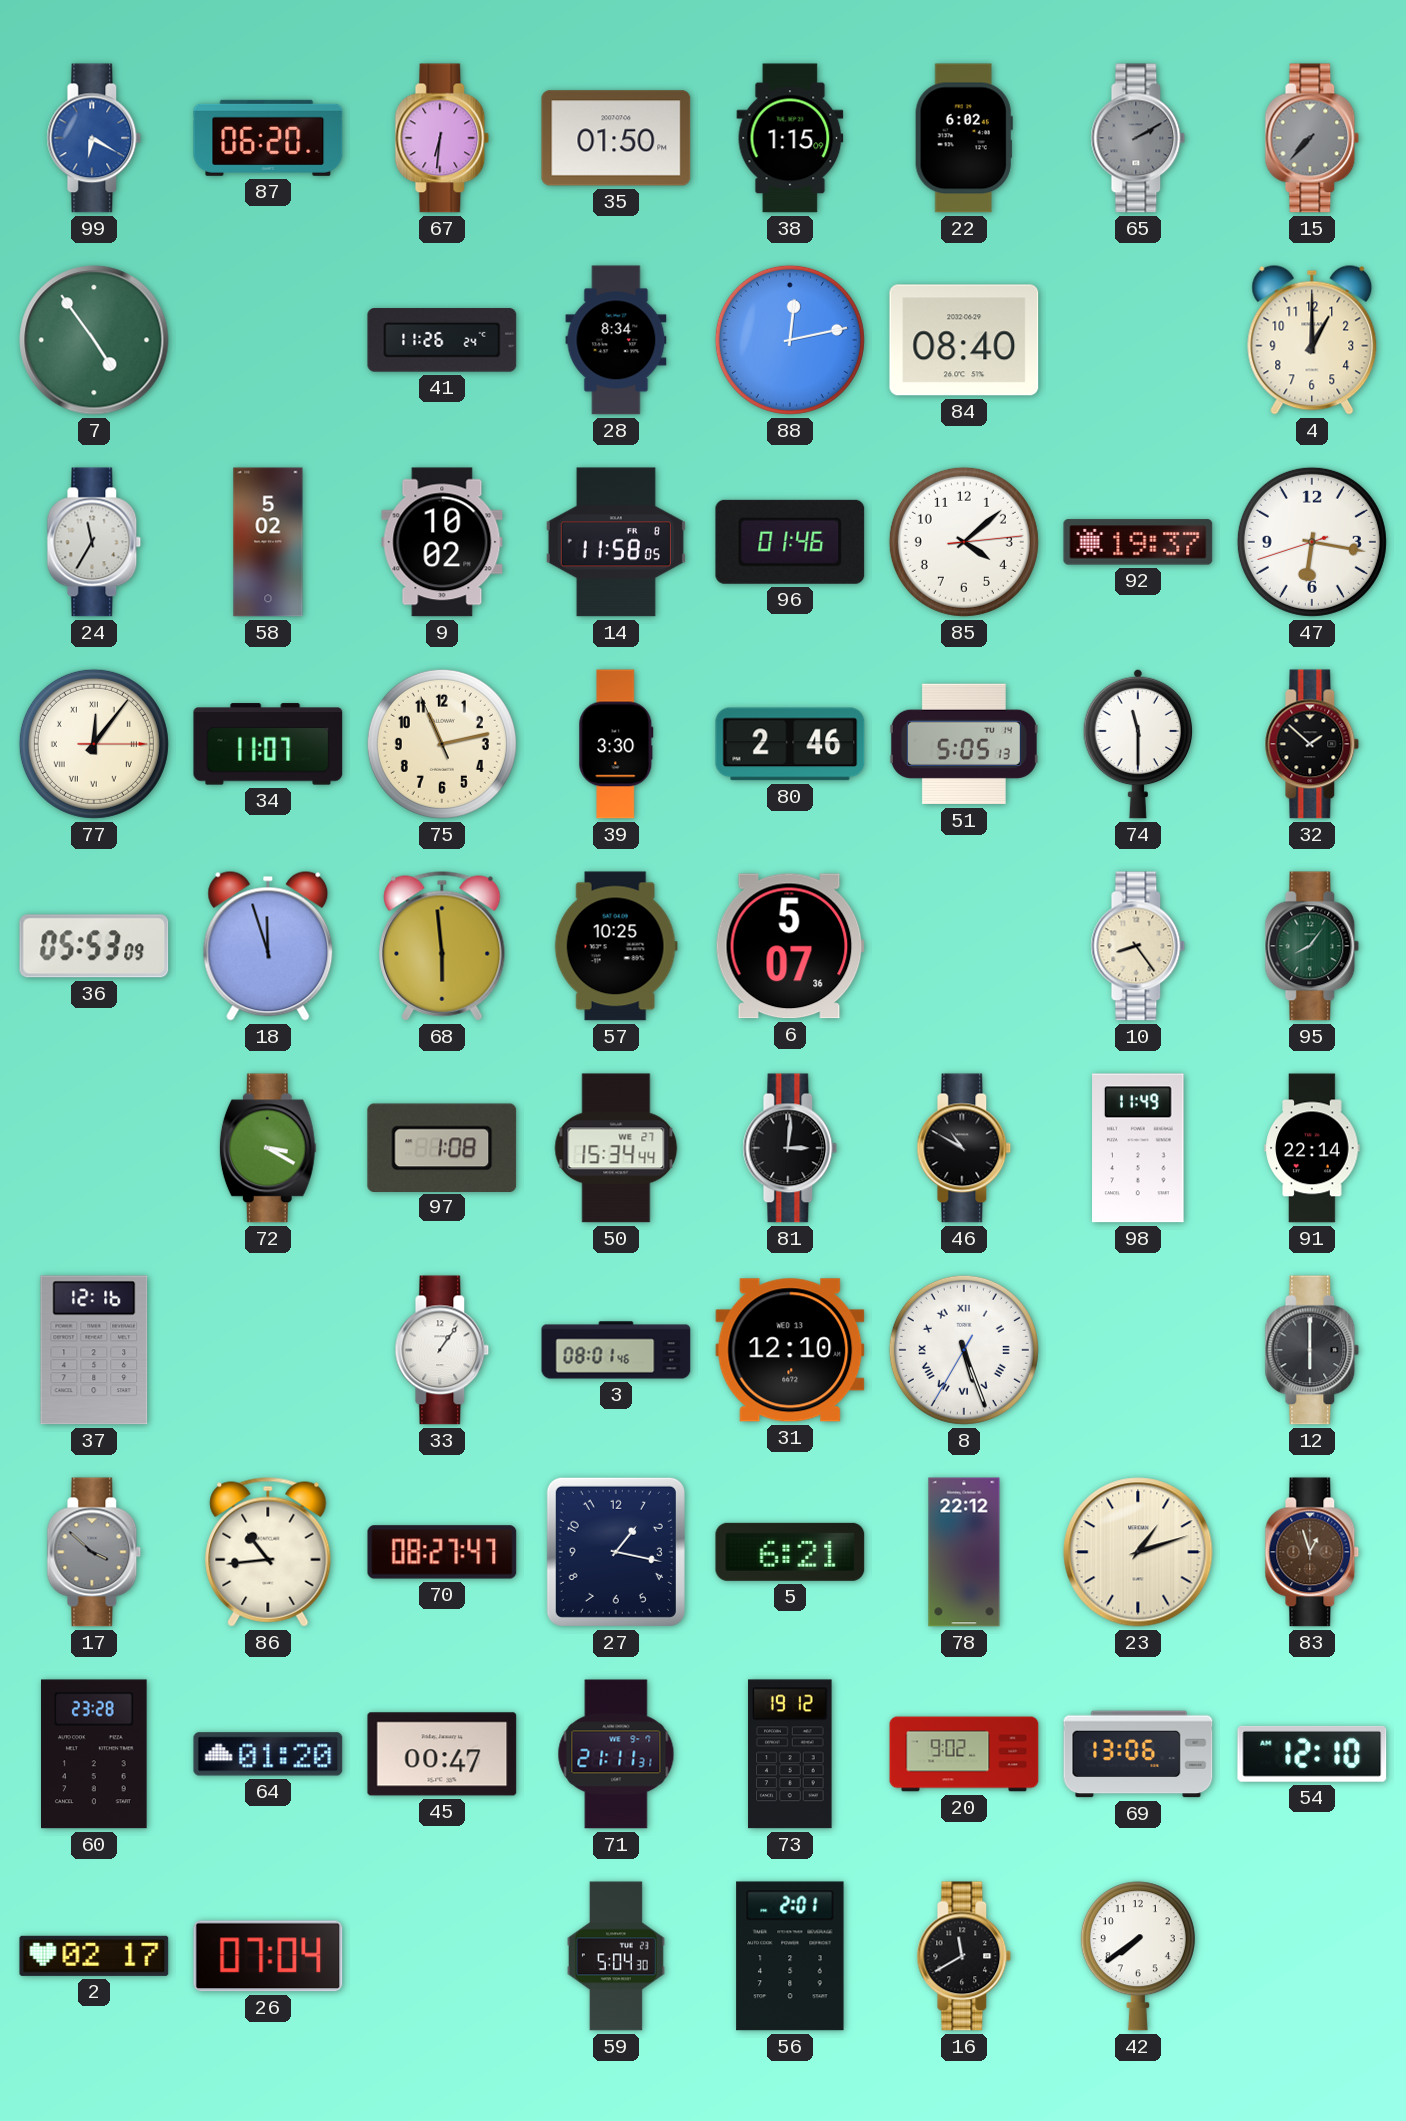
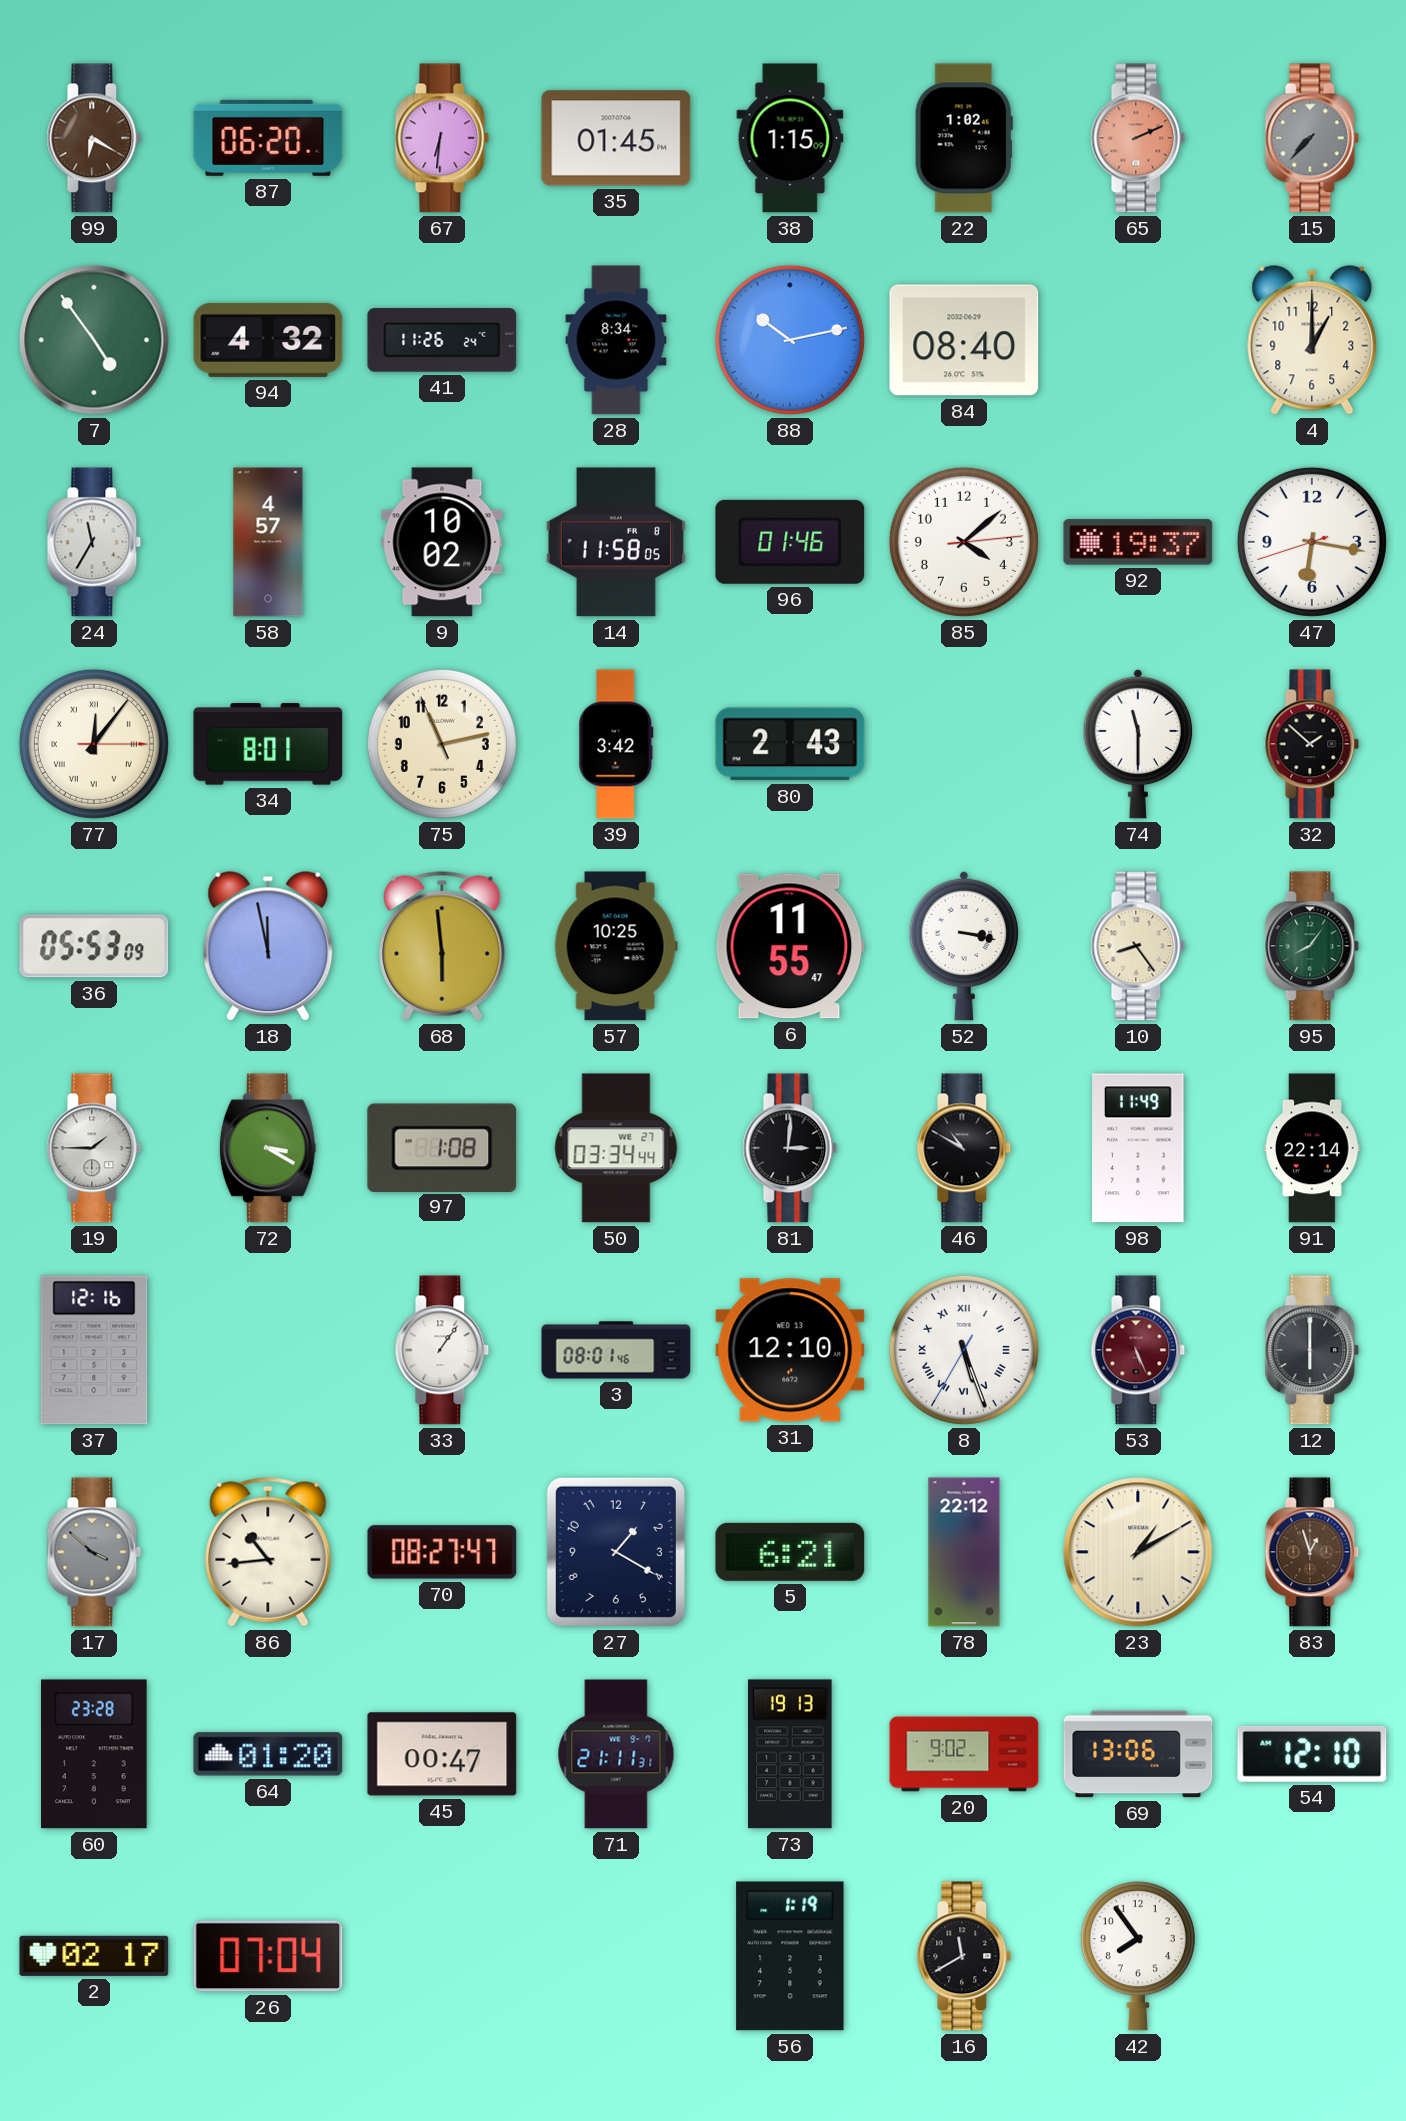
99 dial: blue -> brown (94, 138)
35: 01:50 -> 01:45 (616, 138)
22: 6:02 -> 1:02 (964, 138)
65: 2:10 -> 2:11 (1138, 138)
65 dial: grey -> salmon (1138, 138)
94: none -> 4:32 (268, 340)
88: 12:13 -> 10:13 (790, 340)
58: 5:02 -> 4:57 (268, 542)
34: 11:07 -> 8:01 (268, 744)
39: 3:30 -> 3:42 (616, 744)
80: 2:46 -> 2:43 (790, 744)
51: 5:05 -> none (964, 744)
18: 11:57 -> 11:58 (268, 946)
6: 5:07 -> 11:55 (790, 946)
52: none -> 3:17 (964, 946)
19: none -> 1:45 (94, 1148)
50: 15:34 -> 03:34 (616, 1148)
53: none -> 5:26 (1138, 1350)
27: 1:17 -> 1:20 (616, 1552)
23: 1:12 -> 1:10 (1138, 1552)
73: 19:12 -> 19:13 (790, 1754)
59: 5:04 -> none (616, 1956)
56: 2:01 -> 1:19 (790, 1956)
42: 7:39 -> 7:54 (1138, 1956)
